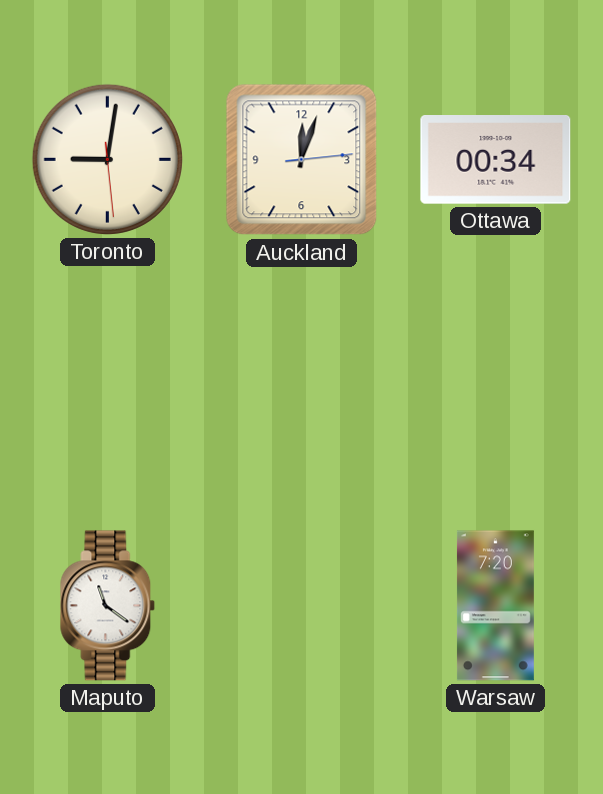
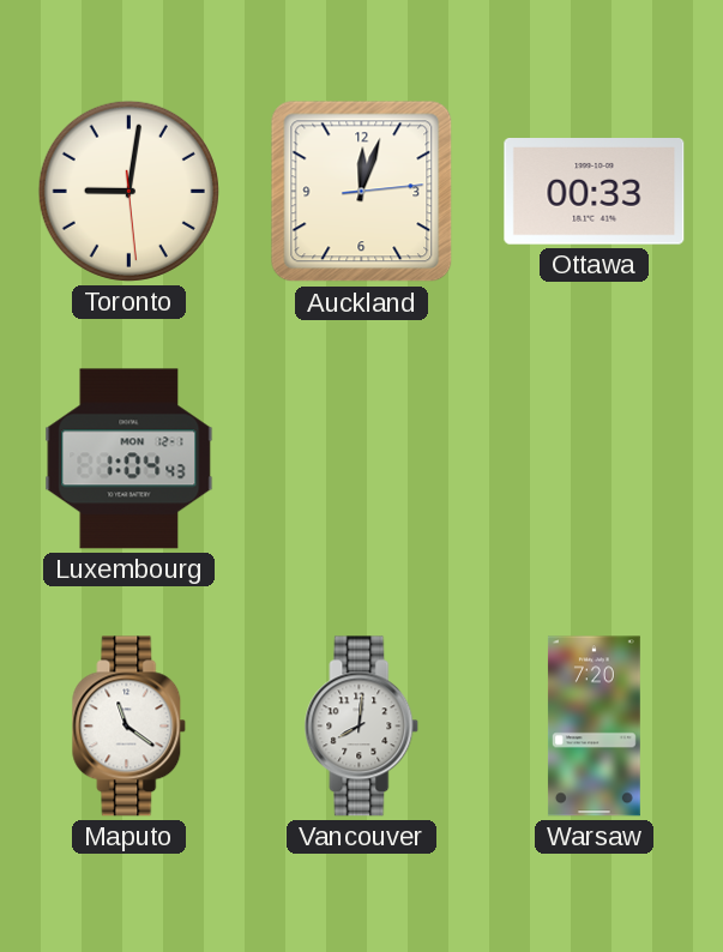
Ottawa: 00:34 -> 00:33 (595, 192)
Luxembourg: none -> 1:04 (129, 459)
Vancouver: none -> 8:01 (362, 727)
